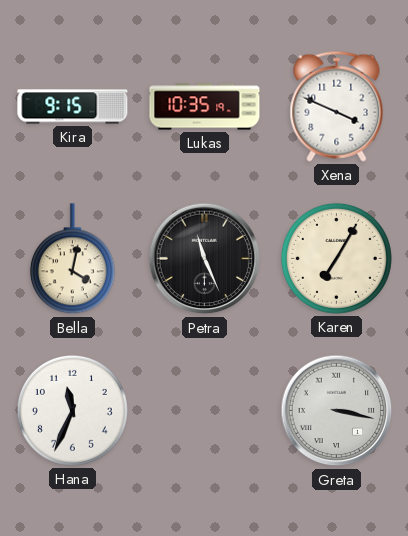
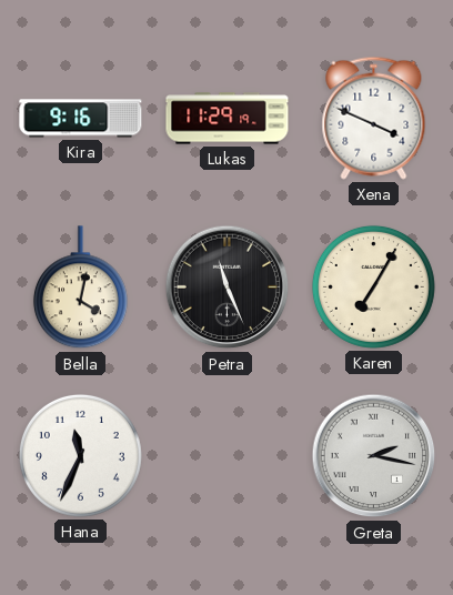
Kira: 9:15 -> 9:16 (81, 119)
Lukas: 10:35 -> 11:29 (228, 119)
Greta: 3:17 -> 2:17 (374, 456)
